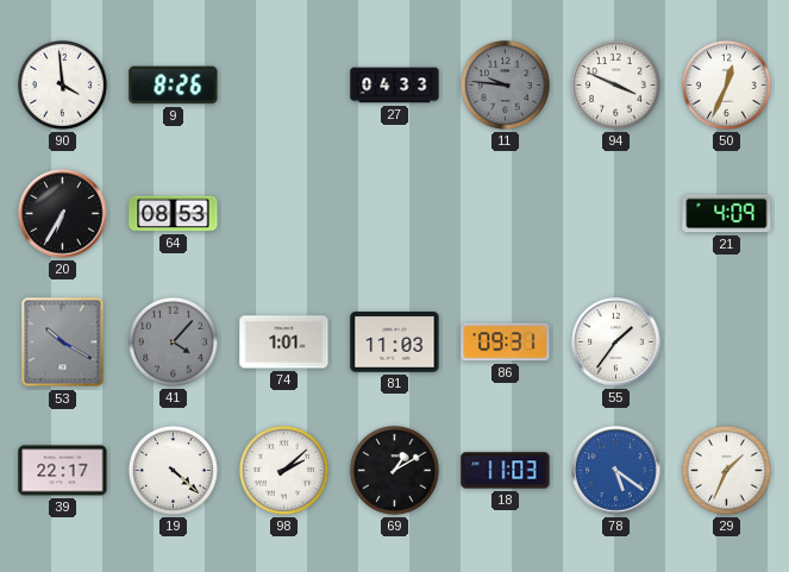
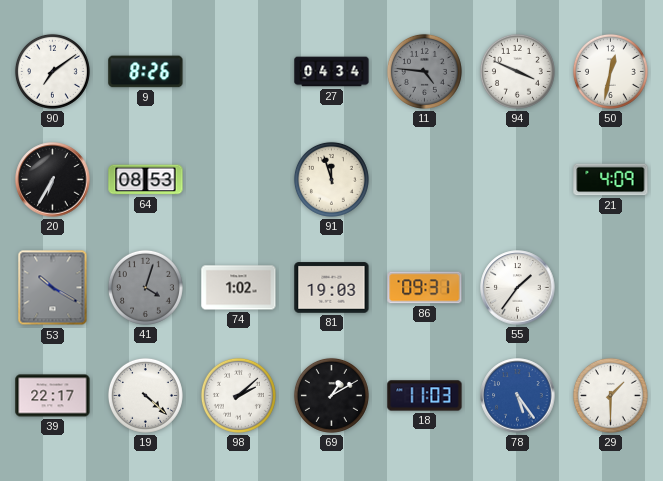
90: 3:59 -> 7:09 (52, 71)
27: 04:33 -> 04:34 (332, 72)
11: 9:46 -> 4:46 (424, 71)
50: 12:34 -> 12:32 (610, 71)
91: none -> 11:57 (331, 179)
41: 4:07 -> 4:03 (145, 287)
74: 1:01 -> 1:02 (239, 288)
81: 11:03 -> 19:03 (332, 288)
78: 5:21 -> 5:24 (518, 396)
29: 1:34 -> 1:30 (610, 395)
